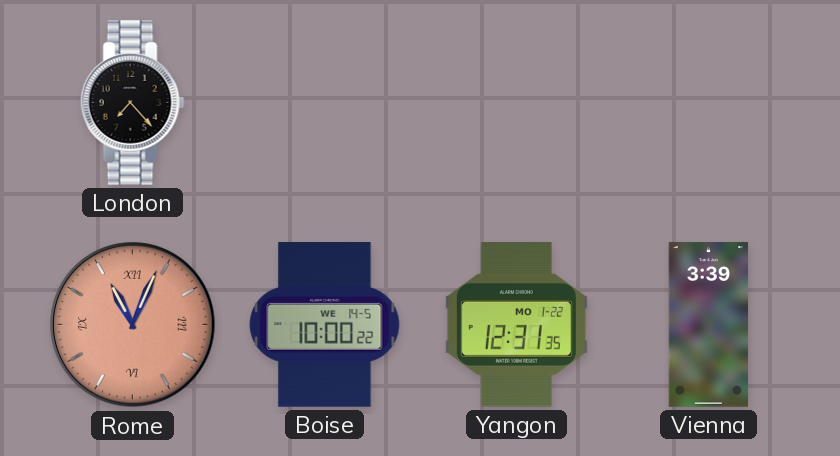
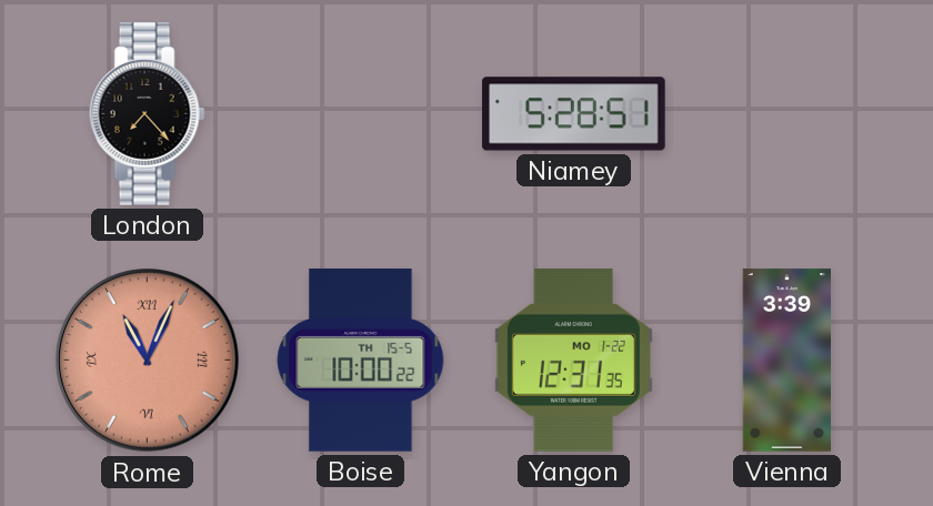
Niamey: none -> 5:28 (574, 114)
Boise date: WE 14-5 -> TH 15-5 (361, 361)
